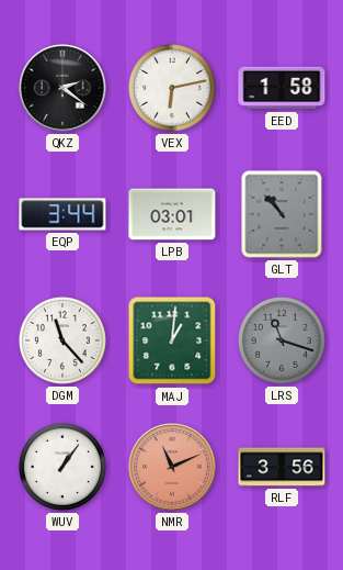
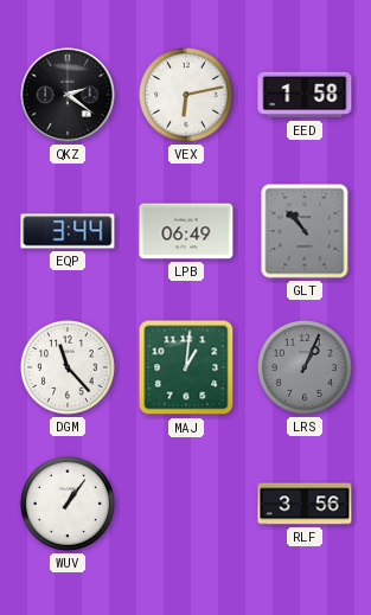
LPB: 03:01 -> 06:49 (186, 231)
LRS: 11:18 -> 1:04 (305, 367)
NMR: 11:11 -> none (172, 467)
